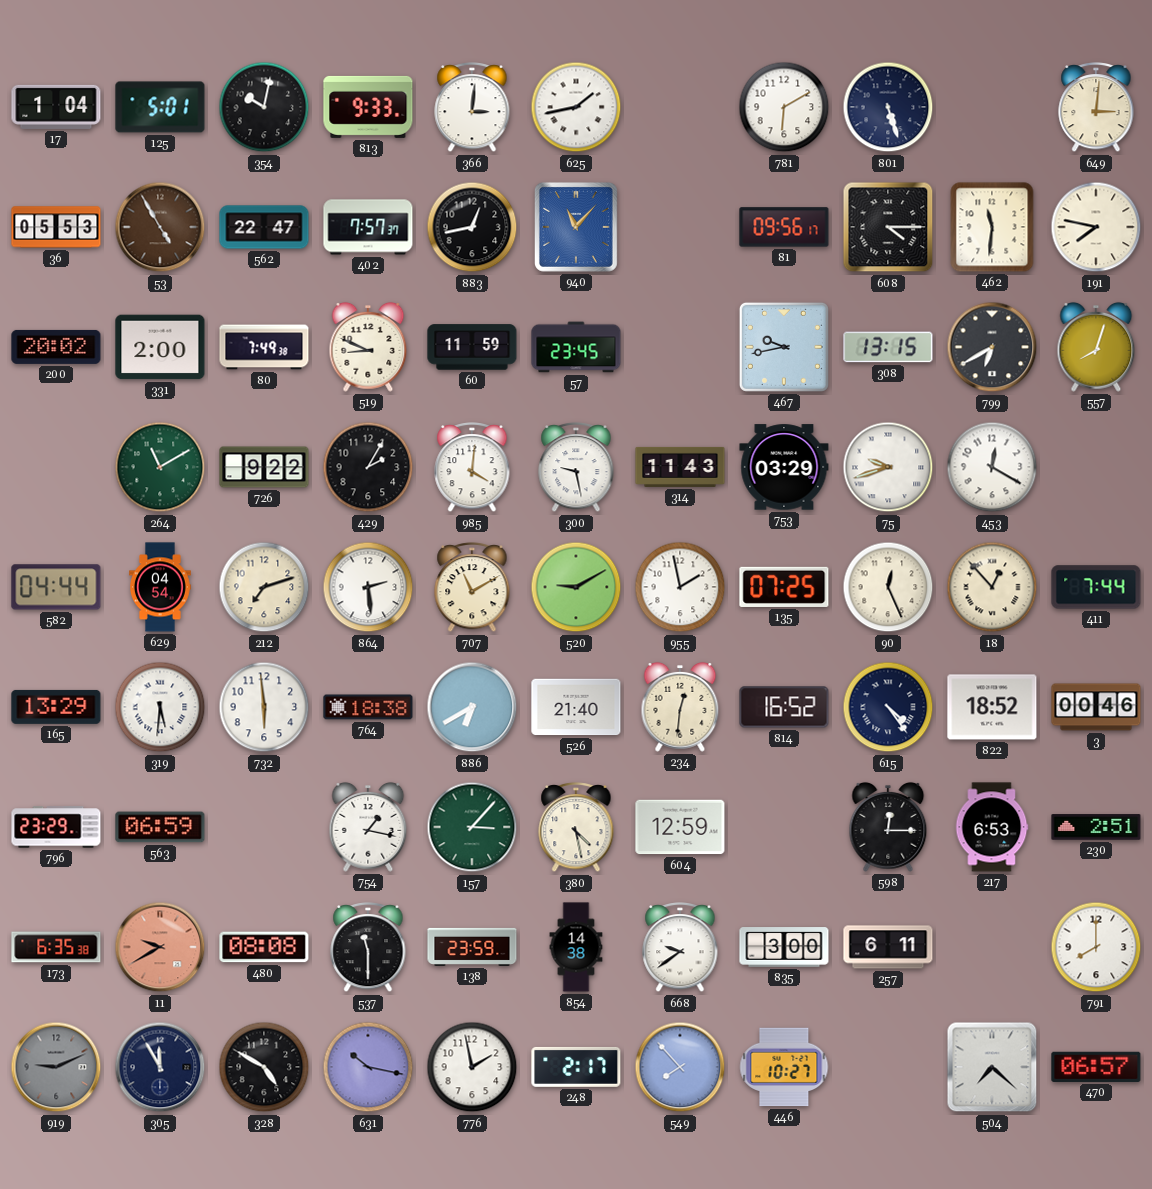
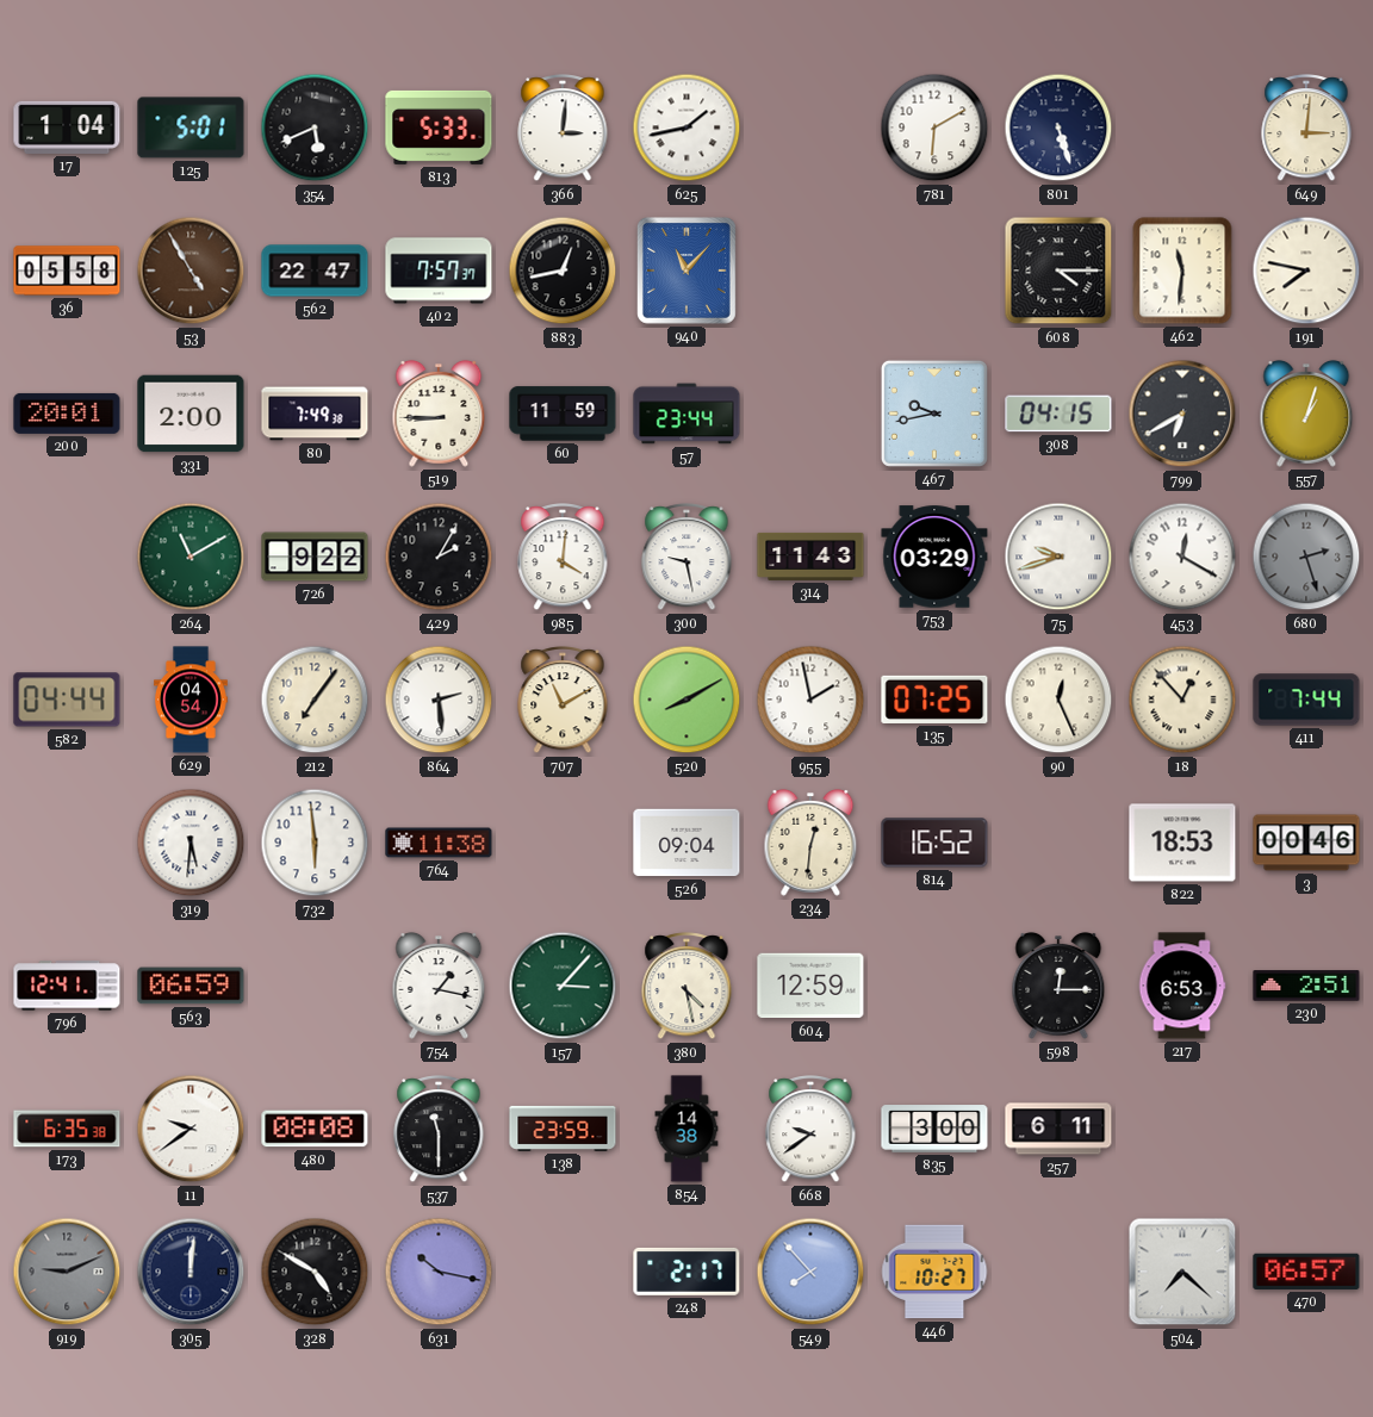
354: 10:02 -> 5:41 (315, 128)
813: 9:33 -> 5:33 (439, 128)
36: 05:53 -> 05:58 (67, 271)
81: 09:56 -> none (784, 227)
200: 20:02 -> 20:01 (67, 414)
519: 8:49 -> 8:45 (439, 414)
57: 23:45 -> 23:44 (686, 414)
308: 13:15 -> 04:15 (1058, 414)
557: 8:03 -> 1:03 (1306, 414)
680: none -> 2:27 (1306, 557)
212: 7:12 -> 7:06 (315, 700)
520: 9:10 -> 8:10 (686, 700)
165: 13:29 -> none (56, 707)
764: 18:38 -> 11:38 (439, 843)
886: 6:40 -> none (472, 707)
526: 21:40 -> 09:04 (686, 843)
615: 4:24 -> none (888, 707)
822: 18:52 -> 18:53 (1182, 843)
796: 23:29 -> 12:41 (67, 986)
11: 9:40 -> 9:39 (191, 1129)
11 dial: salmon -> white (191, 1129)
791: 8:00 -> none (1096, 947)
305: 11:55 -> 12:01 (191, 1272)
776: 1:58 -> none (472, 1067)
